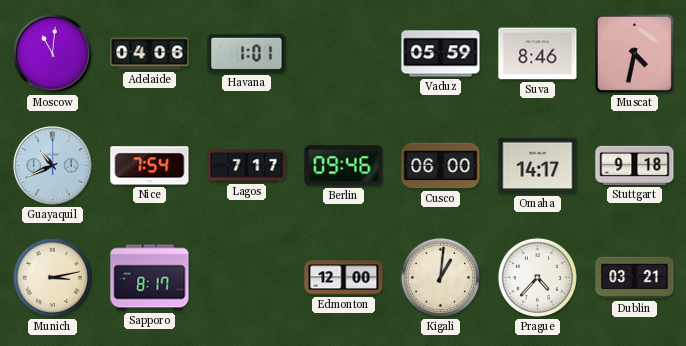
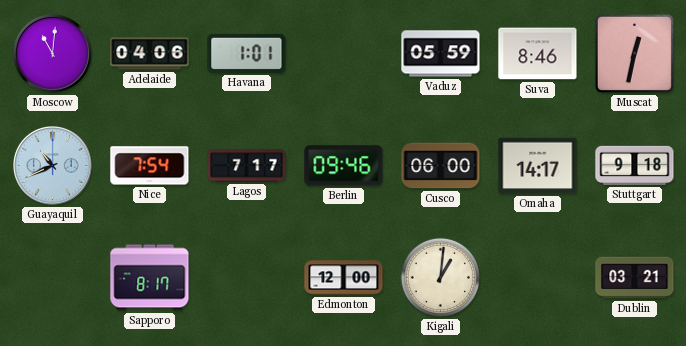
Muscat: 4:32 -> 12:32 (634, 53)
Munich: 3:13 -> none (52, 277)
Prague: 4:37 -> none (537, 277)
